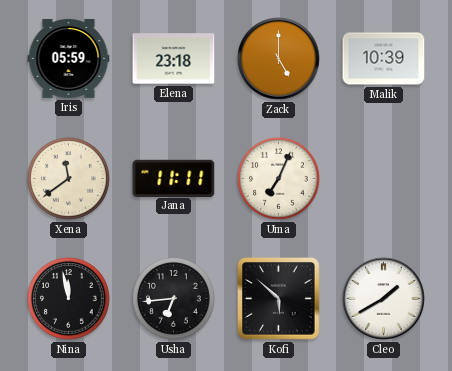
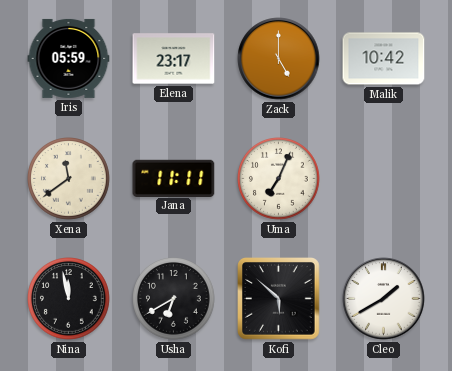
Elena: 23:18 -> 23:17 (174, 59)
Malik: 10:39 -> 10:42 (384, 59)
Usha: 6:44 -> 6:40 (174, 299)
